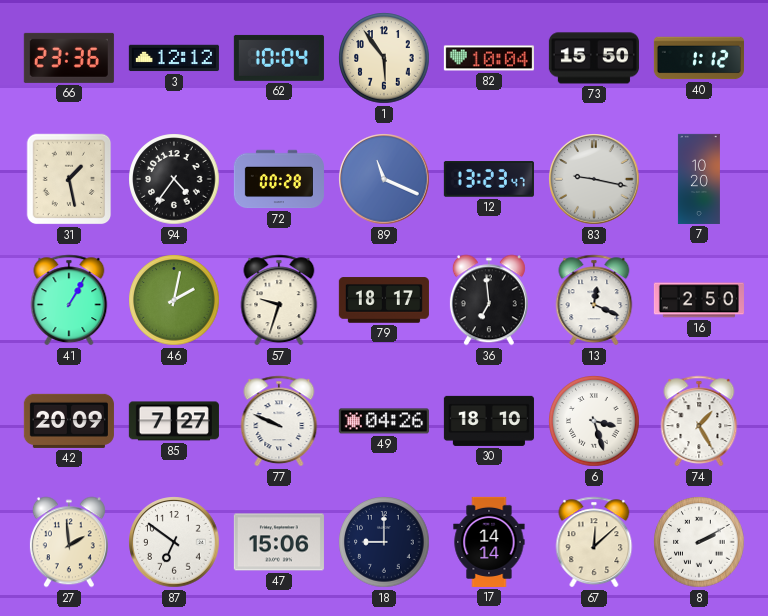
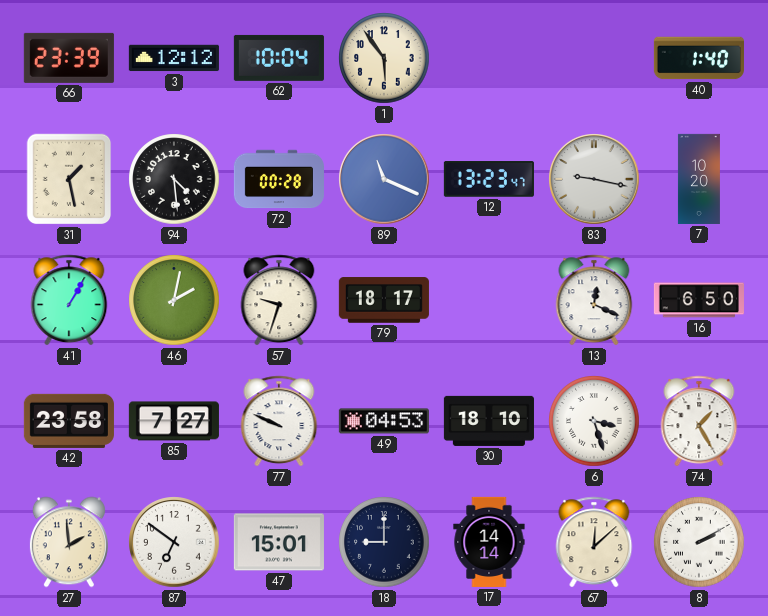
66: 23:36 -> 23:39 (69, 58)
82: 10:04 -> none (489, 58)
73: 15:50 -> none (594, 58)
40: 1:12 -> 1:40 (699, 58)
94: 4:36 -> 4:29 (174, 179)
36: 6:59 -> none (489, 300)
16: 2:50 -> 6:50 (699, 300)
42: 20:09 -> 23:58 (69, 421)
49: 04:26 -> 04:53 (384, 421)
47: 15:06 -> 15:01 (279, 542)
